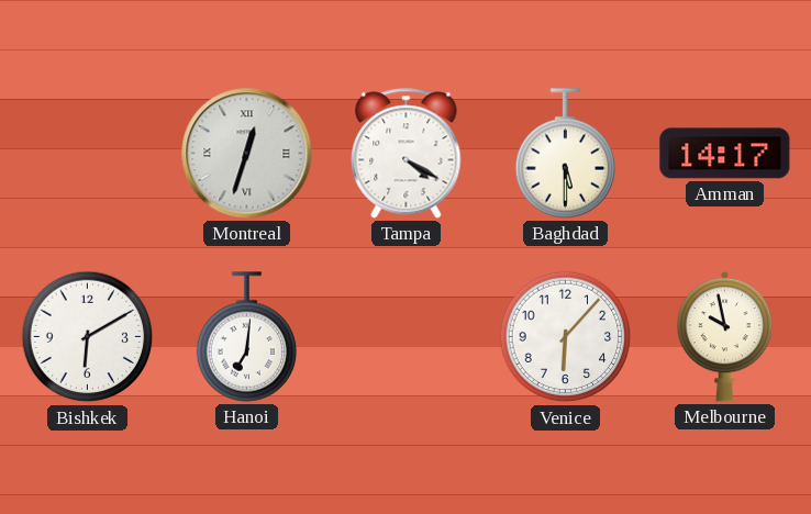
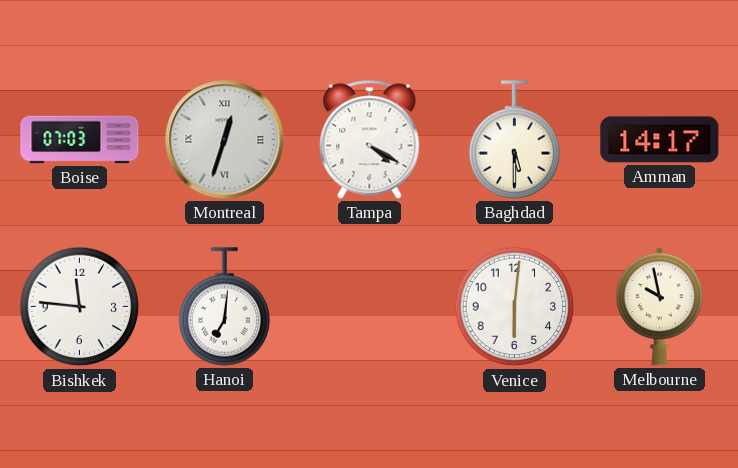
Boise: none -> 07:03 (80, 140)
Bishkek: 6:10 -> 11:46 (80, 307)
Venice: 6:07 -> 6:01 (515, 307)
